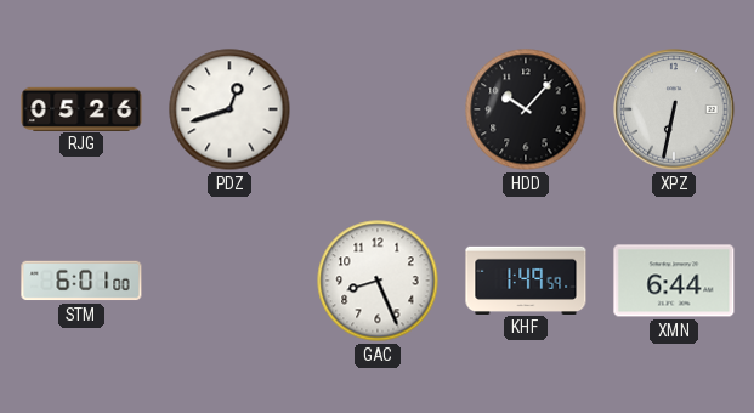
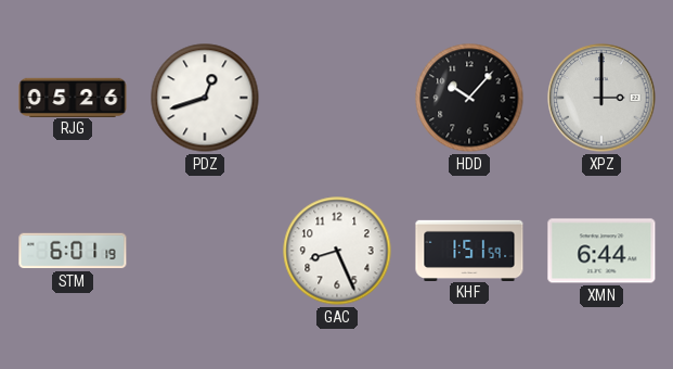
XPZ: 6:32 -> 3:00 (601, 98)
STM: 6:01:00 -> 6:01:19 (73, 251)
KHF: 1:49 -> 1:51 (469, 250)
